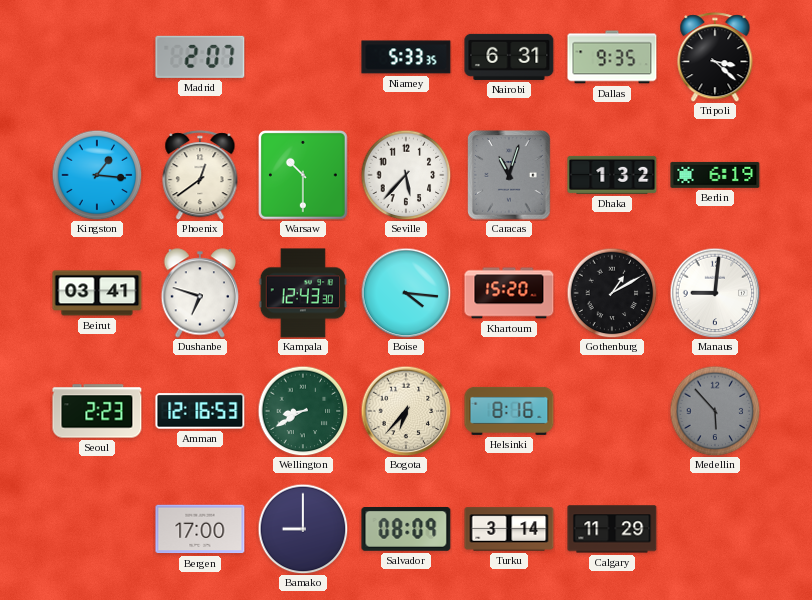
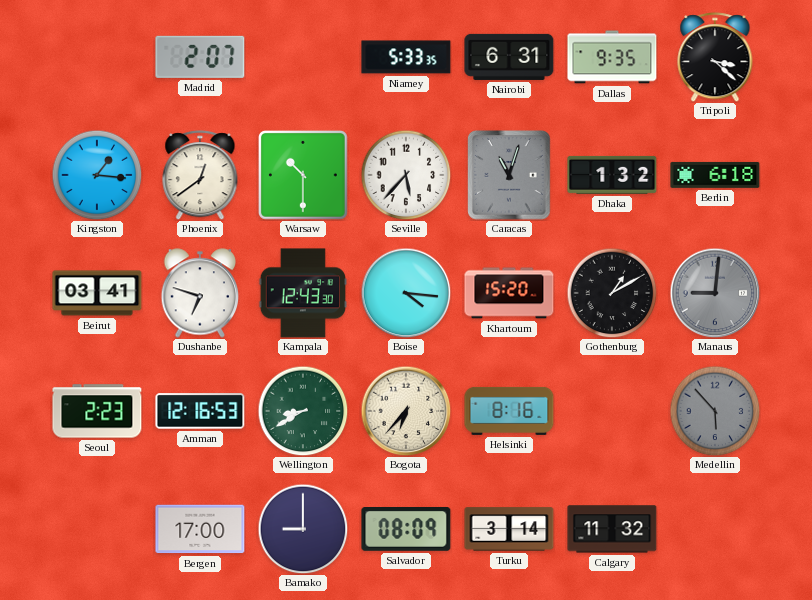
Berlin: 6:19 -> 6:18 (715, 175)
Manaus dial: white -> grey (715, 293)
Calgary: 11:29 -> 11:32 (612, 529)
